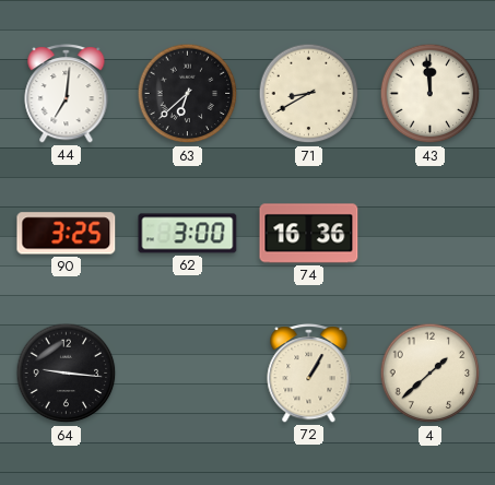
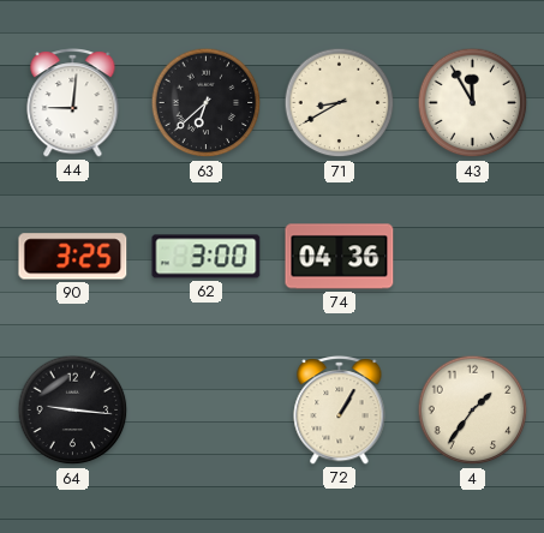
44: 7:01 -> 9:01 (73, 103)
43: 11:59 -> 11:55 (473, 103)
74: 16:36 -> 04:36 (340, 257)
4: 1:38 -> 1:36 (473, 411)
